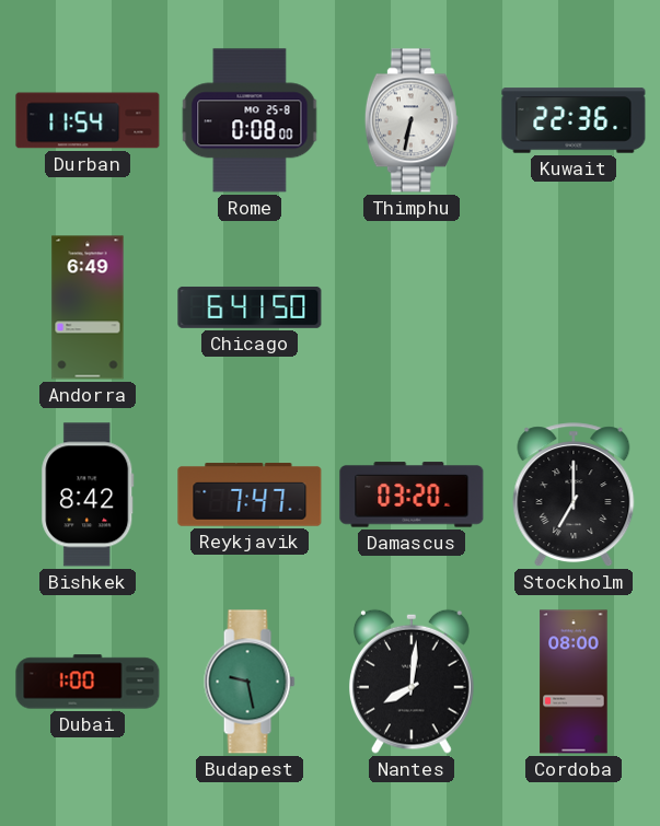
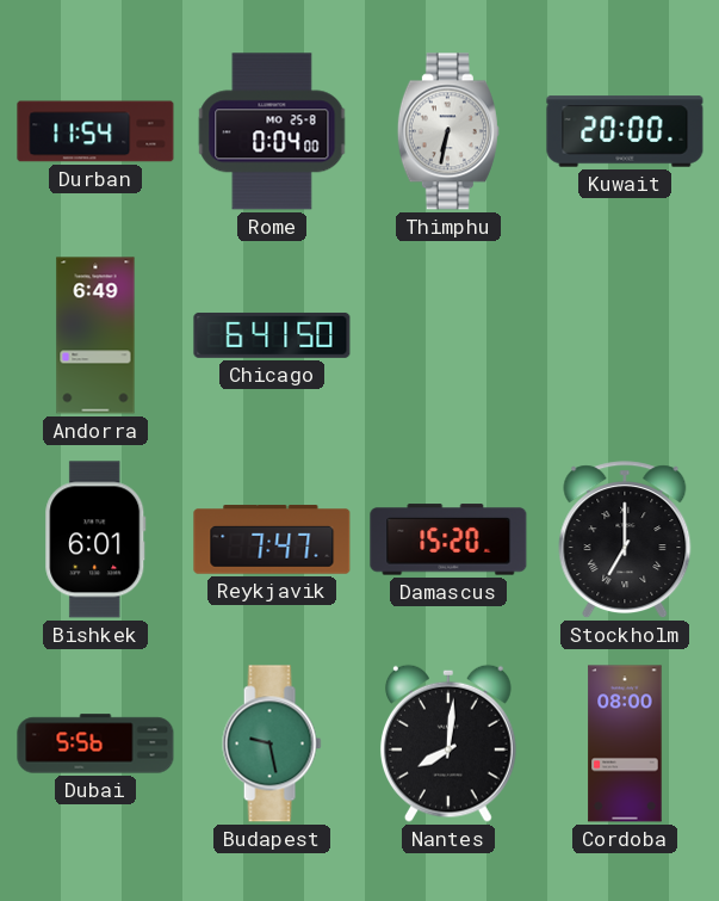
Rome: 0:08 -> 0:04 (272, 131)
Kuwait: 22:36 -> 20:00 (625, 131)
Bishkek: 8:42 -> 6:01 (95, 539)
Damascus: 03:20 -> 15:20 (448, 539)
Dubai: 1:00 -> 5:56 (95, 743)
